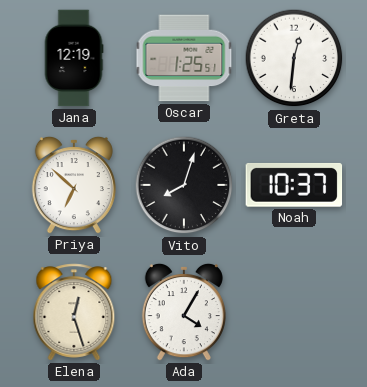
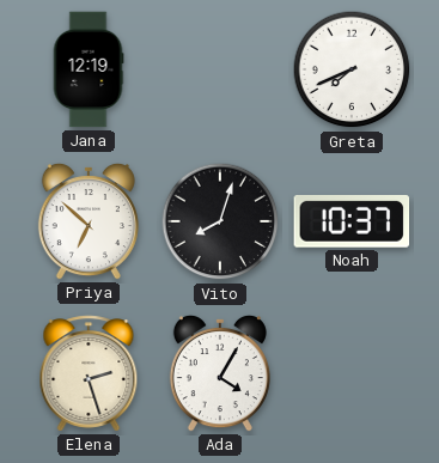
Oscar: 1:25 -> none (184, 58)
Greta: 12:31 -> 7:41 (352, 69)
Elena: 12:27 -> 2:27 (89, 373)
